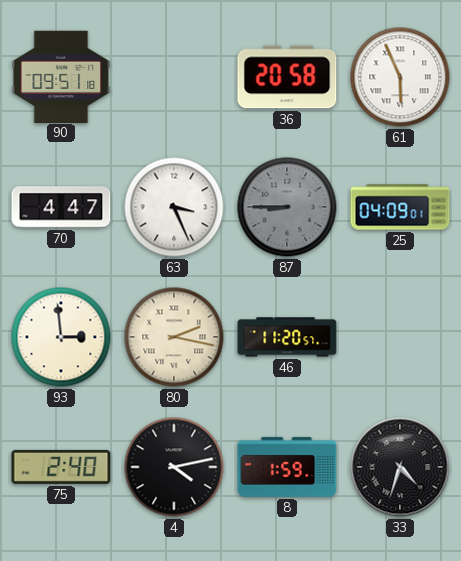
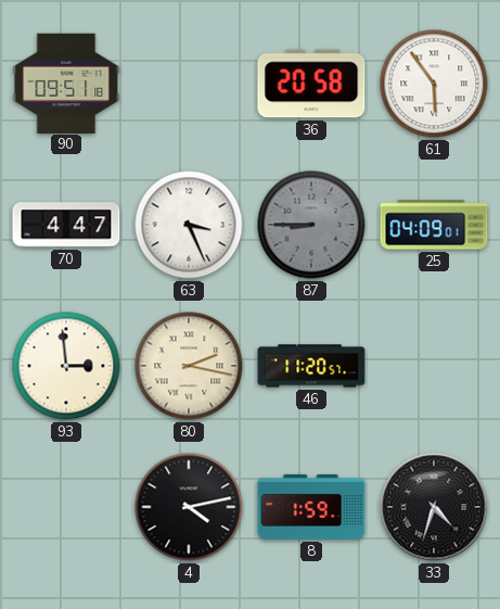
61: 5:56 -> 5:54 (434, 84)
75: 2:40 -> none (61, 467)
